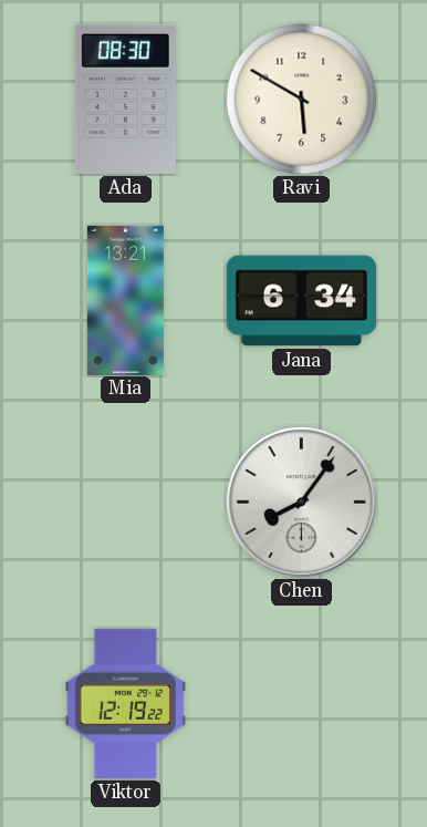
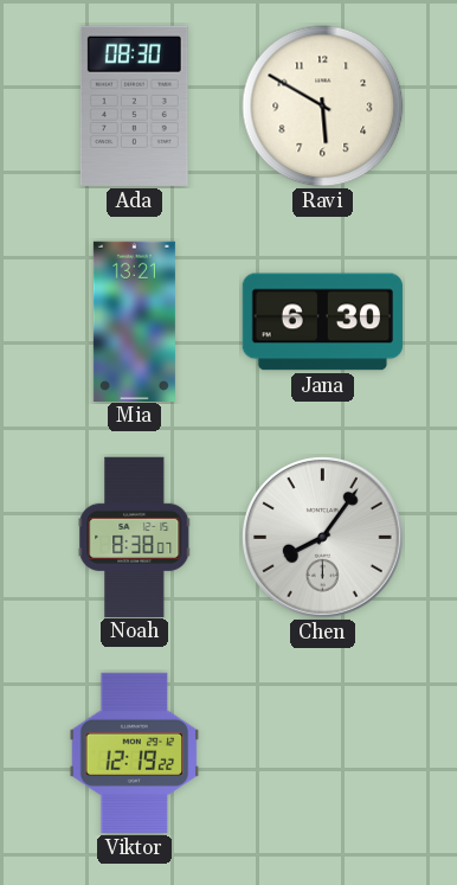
Jana: 6:34 -> 6:30 (322, 322)
Noah: none -> 8:38 (135, 537)
